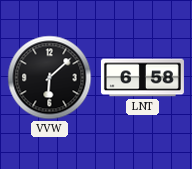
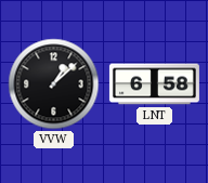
VVW: 6:08 -> 1:08 (54, 84)
